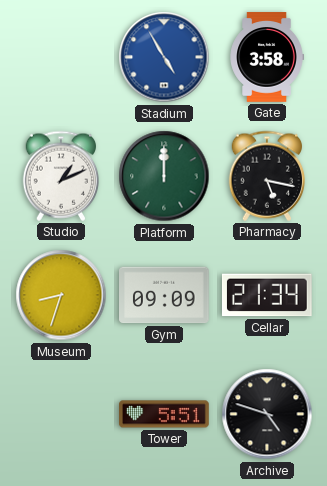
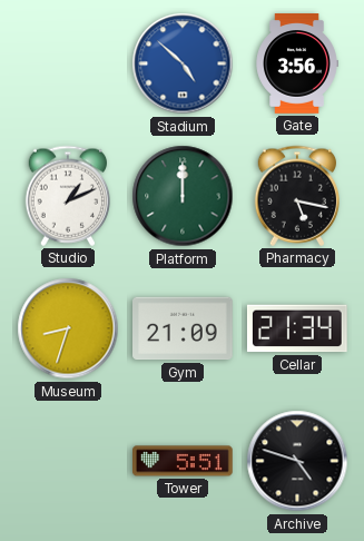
Stadium: 4:55 -> 4:52 (183, 63)
Gate: 3:58 -> 3:56 (297, 63)
Gym: 09:09 -> 21:09 (184, 328)
